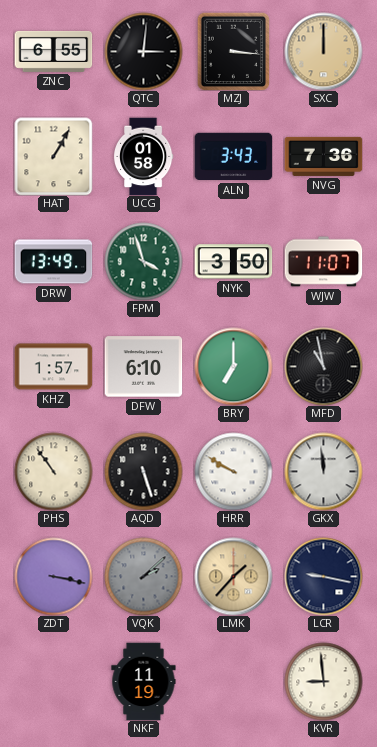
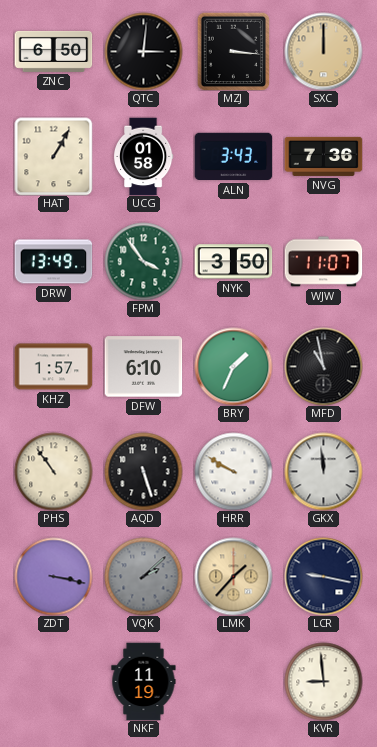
ZNC: 6:55 -> 6:50 (53, 51)
FPM: 3:57 -> 3:54 (143, 261)
BRY: 7:00 -> 1:34 (233, 366)
